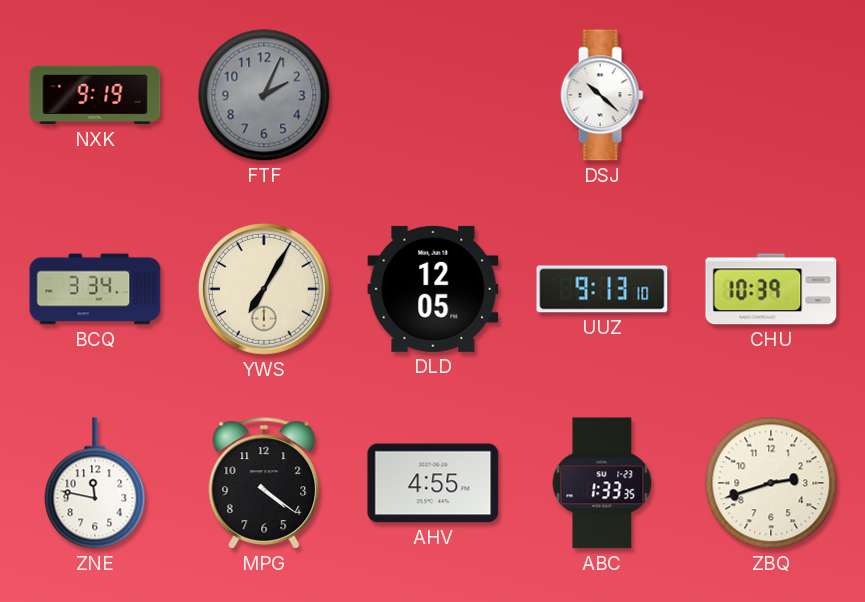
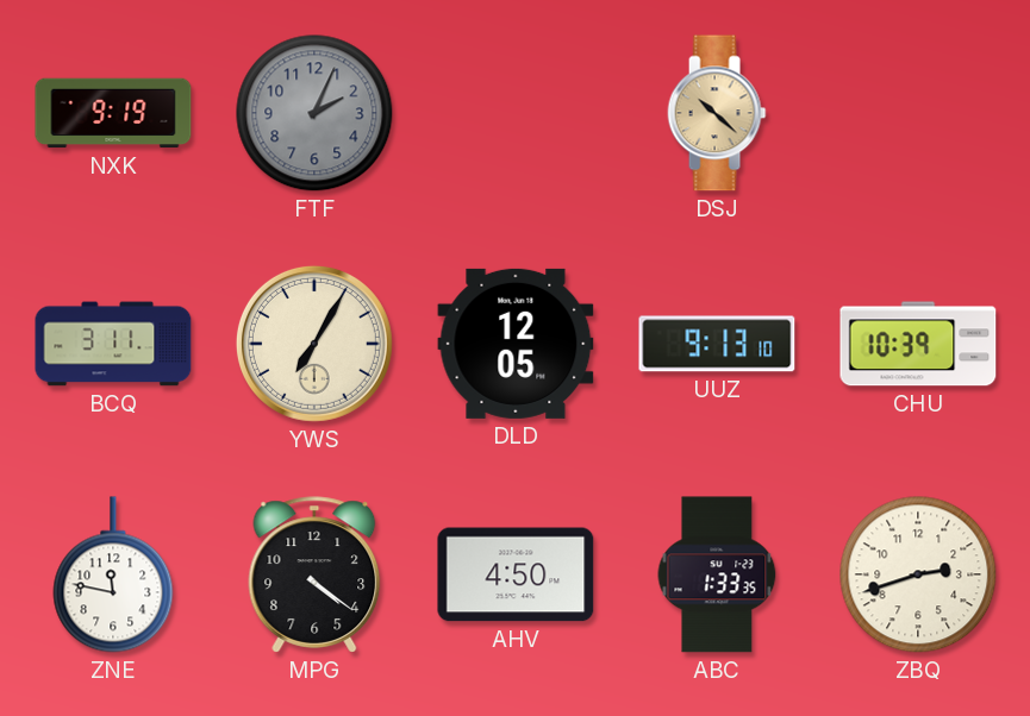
DSJ dial: white -> champagne (717, 113)
BCQ: 3:34 -> 3:11 (113, 344)
AHV: 4:55 -> 4:50 (516, 574)
